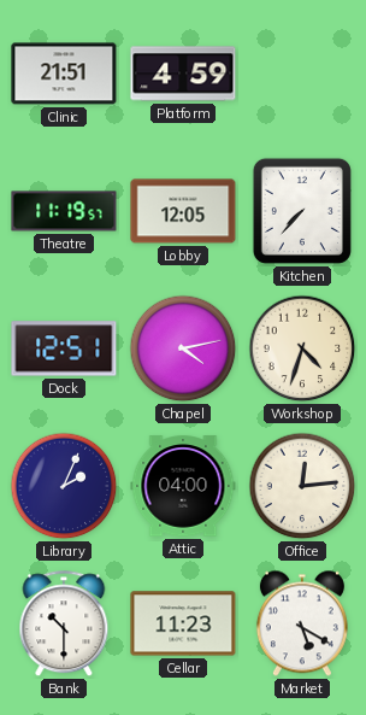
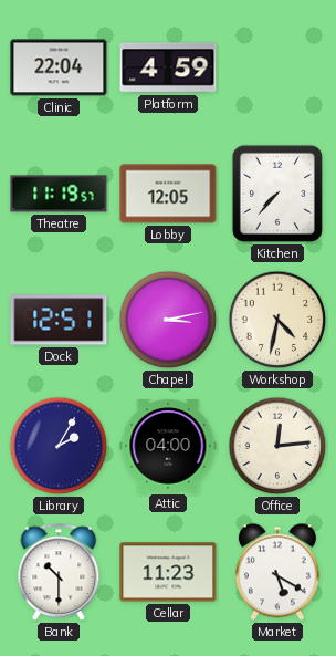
Clinic: 21:51 -> 22:04 (59, 67)
Chapel: 4:13 -> 3:13 (168, 320)
Workshop: 4:33 -> 4:32 (277, 320)
Library: 2:04 -> 2:05 (59, 446)
